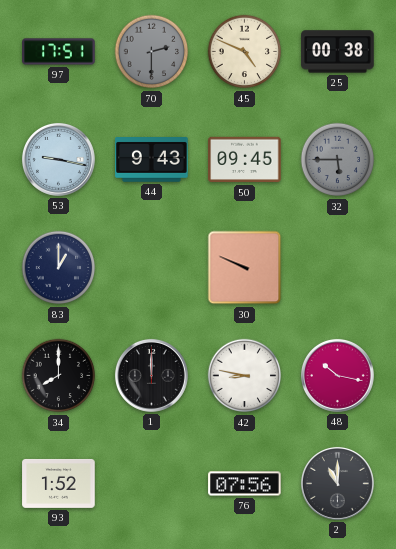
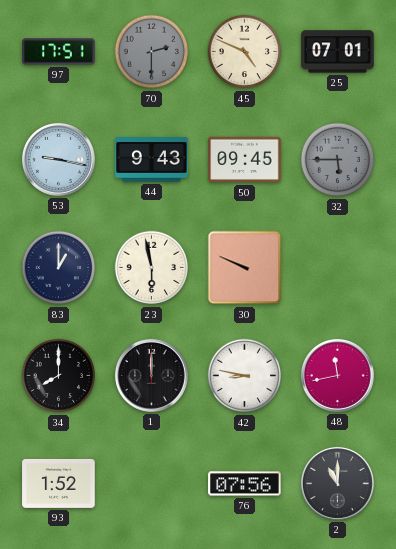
25: 00:38 -> 07:01 (338, 52)
23: none -> 5:58 (152, 268)
48: 10:17 -> 11:43 (338, 376)
